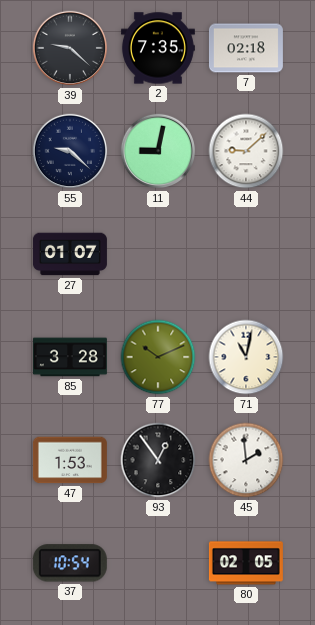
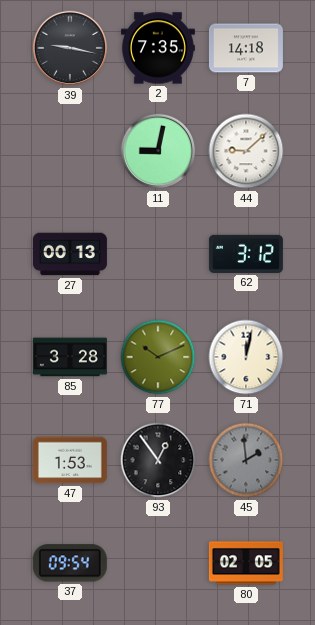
39: 9:22 -> 9:17 (70, 48)
7: 02:18 -> 14:18 (246, 48)
55: 9:22 -> none (70, 151)
27: 01:07 -> 00:13 (70, 254)
62: none -> 3:12 (246, 254)
71: 11:02 -> 12:02 (246, 357)
45 dial: white -> grey (246, 460)
37: 10:54 -> 09:54 (70, 563)
